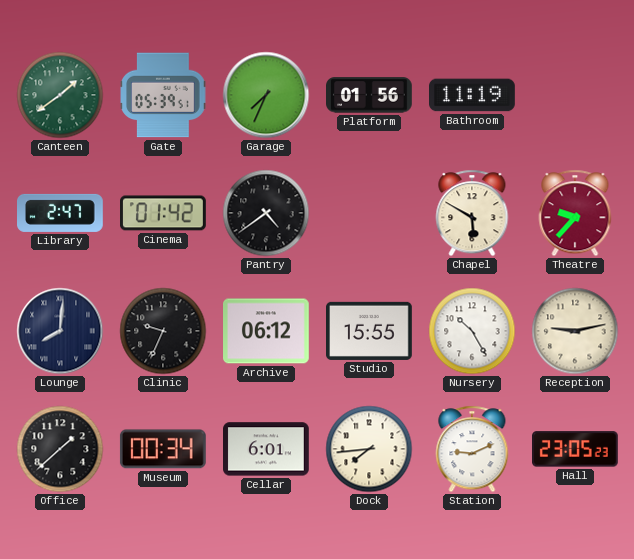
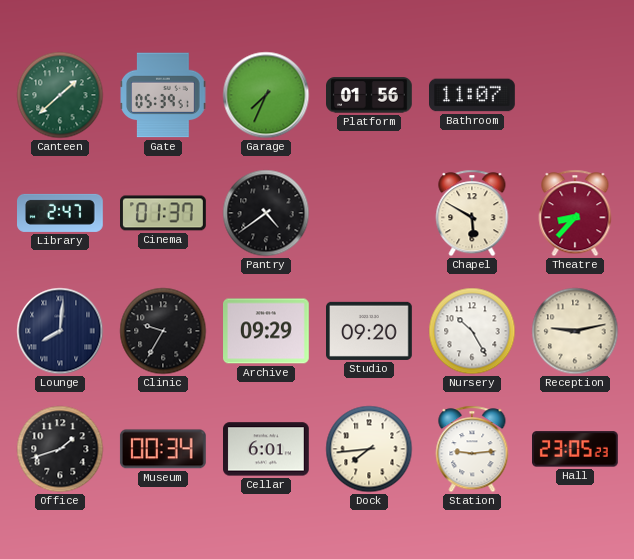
Canteen: 1:39 -> 1:38 (60, 95)
Bathroom: 11:19 -> 11:07 (473, 95)
Cinema: 01:42 -> 01:37 (164, 213)
Theatre: 9:37 -> 8:37 (575, 213)
Clinic: 9:34 -> 9:35 (163, 331)
Archive: 06:12 -> 09:29 (267, 331)
Studio: 15:55 -> 09:20 (370, 331)
Office: 1:38 -> 1:42 (60, 449)
Station: 9:11 -> 9:14 (472, 449)
